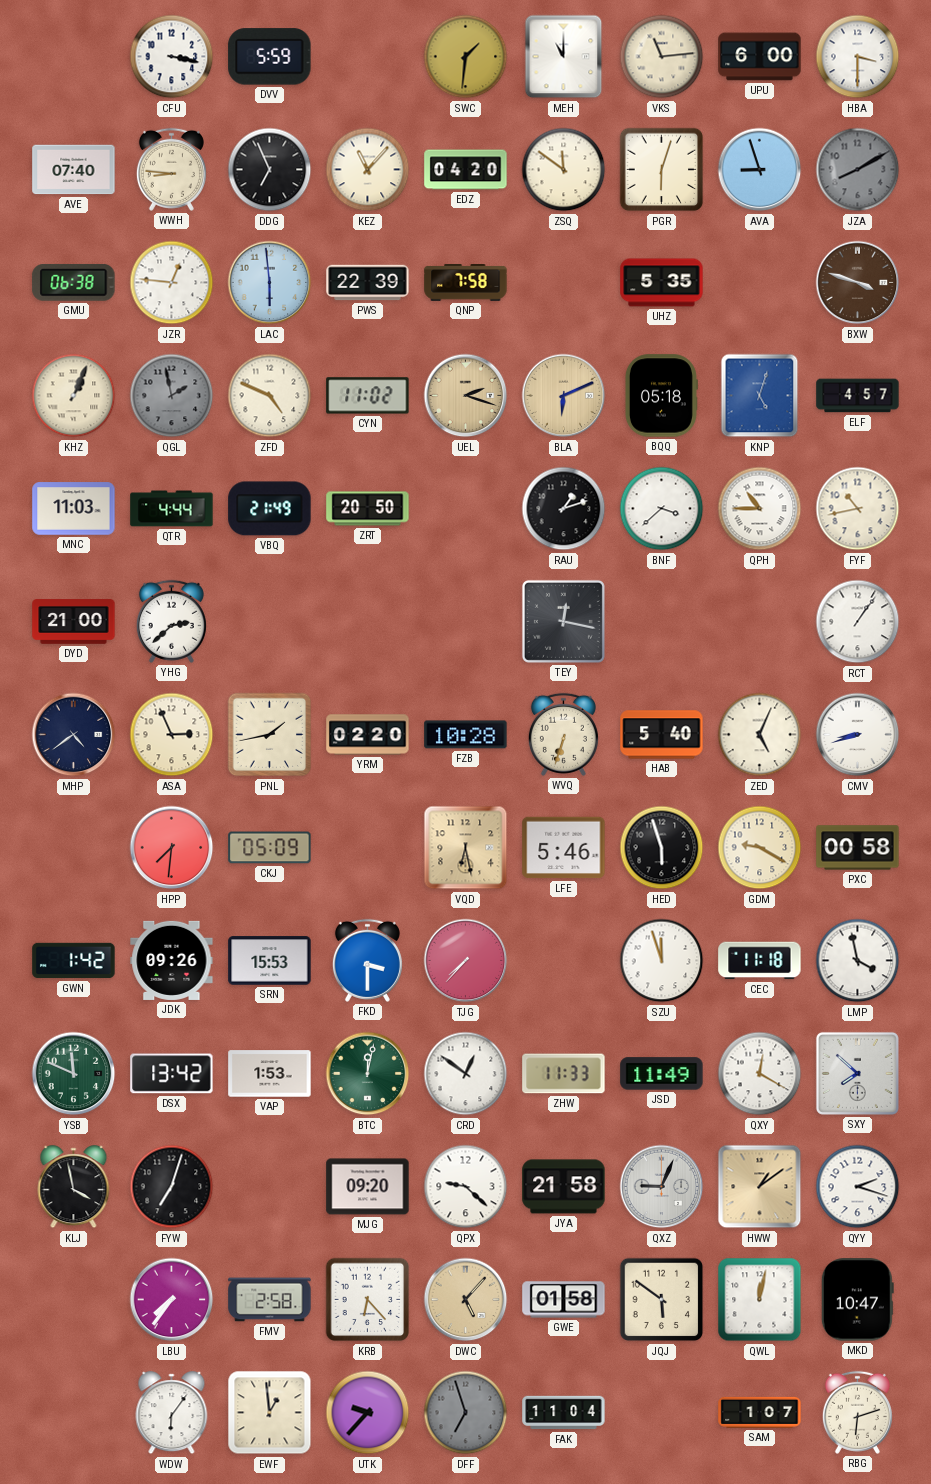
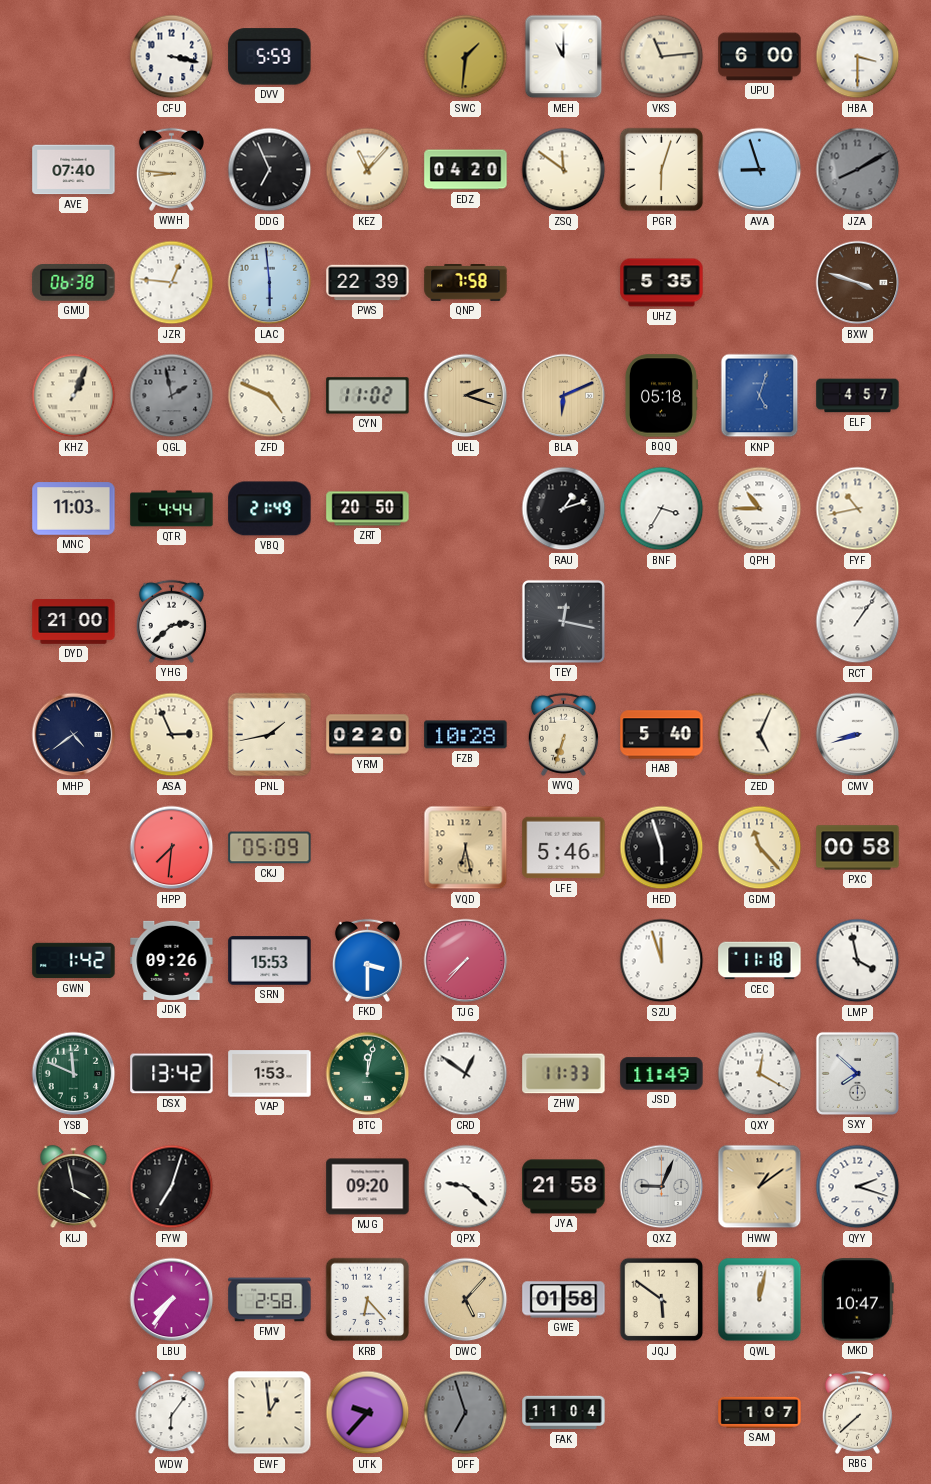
BNF: 3:38 -> 3:35 (662, 509)
GDM: 9:20 -> 11:23 (760, 848)
RBG: 6:12 -> 7:38 (857, 1412)
